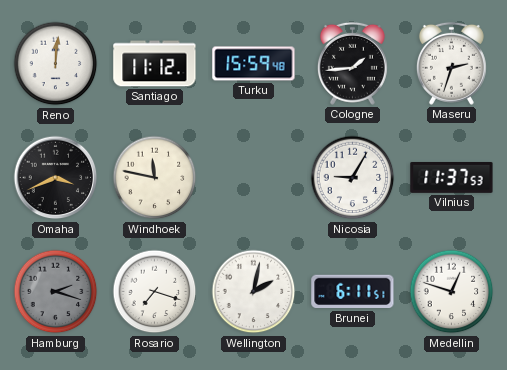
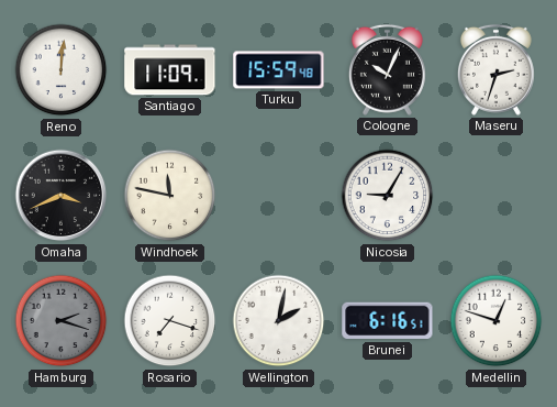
Santiago: 11:12 -> 11:09 (170, 70)
Cologne: 1:44 -> 10:04 (387, 69)
Vilnius: 11:37 -> none (452, 177)
Brunei: 6:11 -> 6:16 (388, 321)
